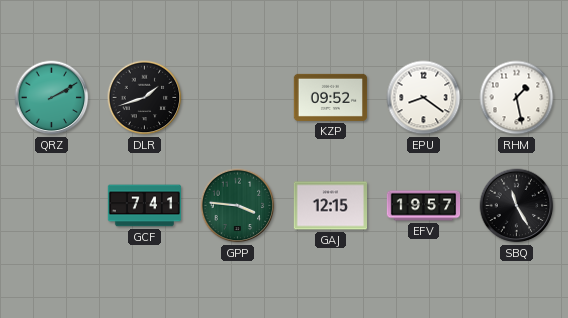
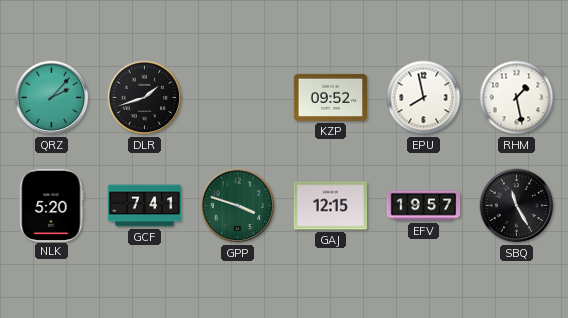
QRZ: 2:10 -> 2:07 (52, 98)
EPU: 8:21 -> 7:58 (424, 98)
NLK: none -> 5:20 (51, 205)
GPP: 3:46 -> 3:48 (238, 206)
